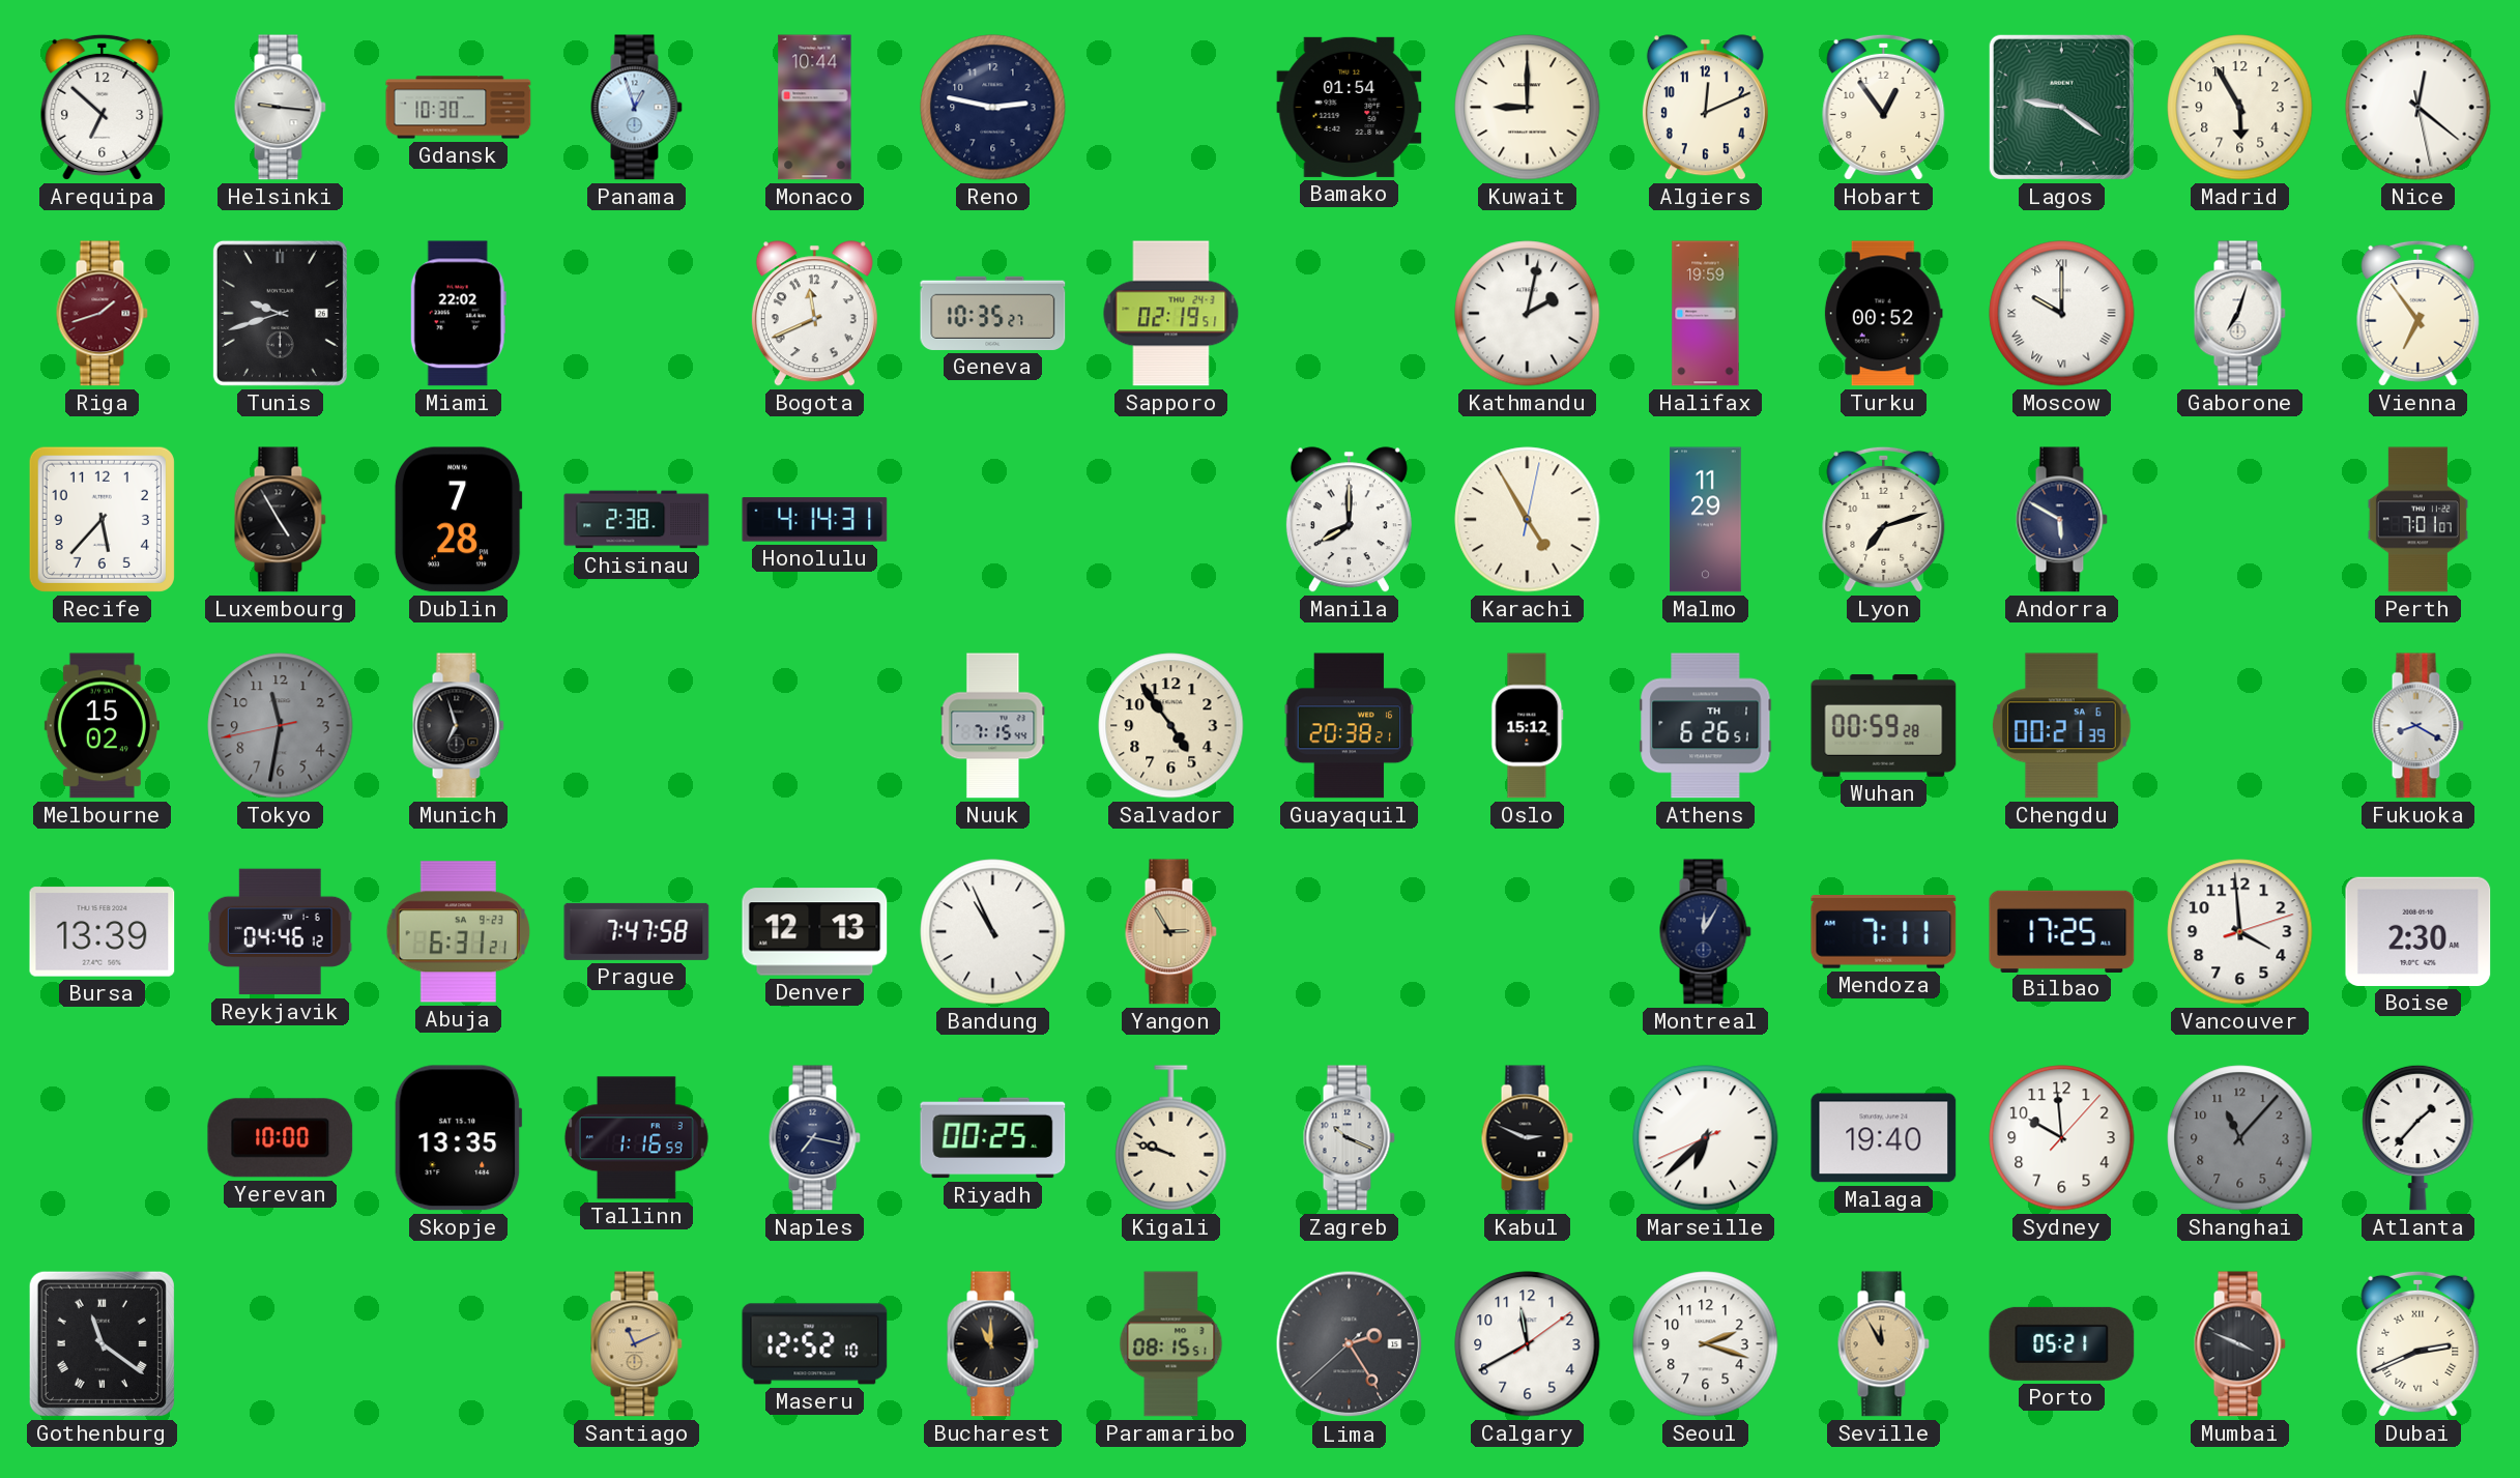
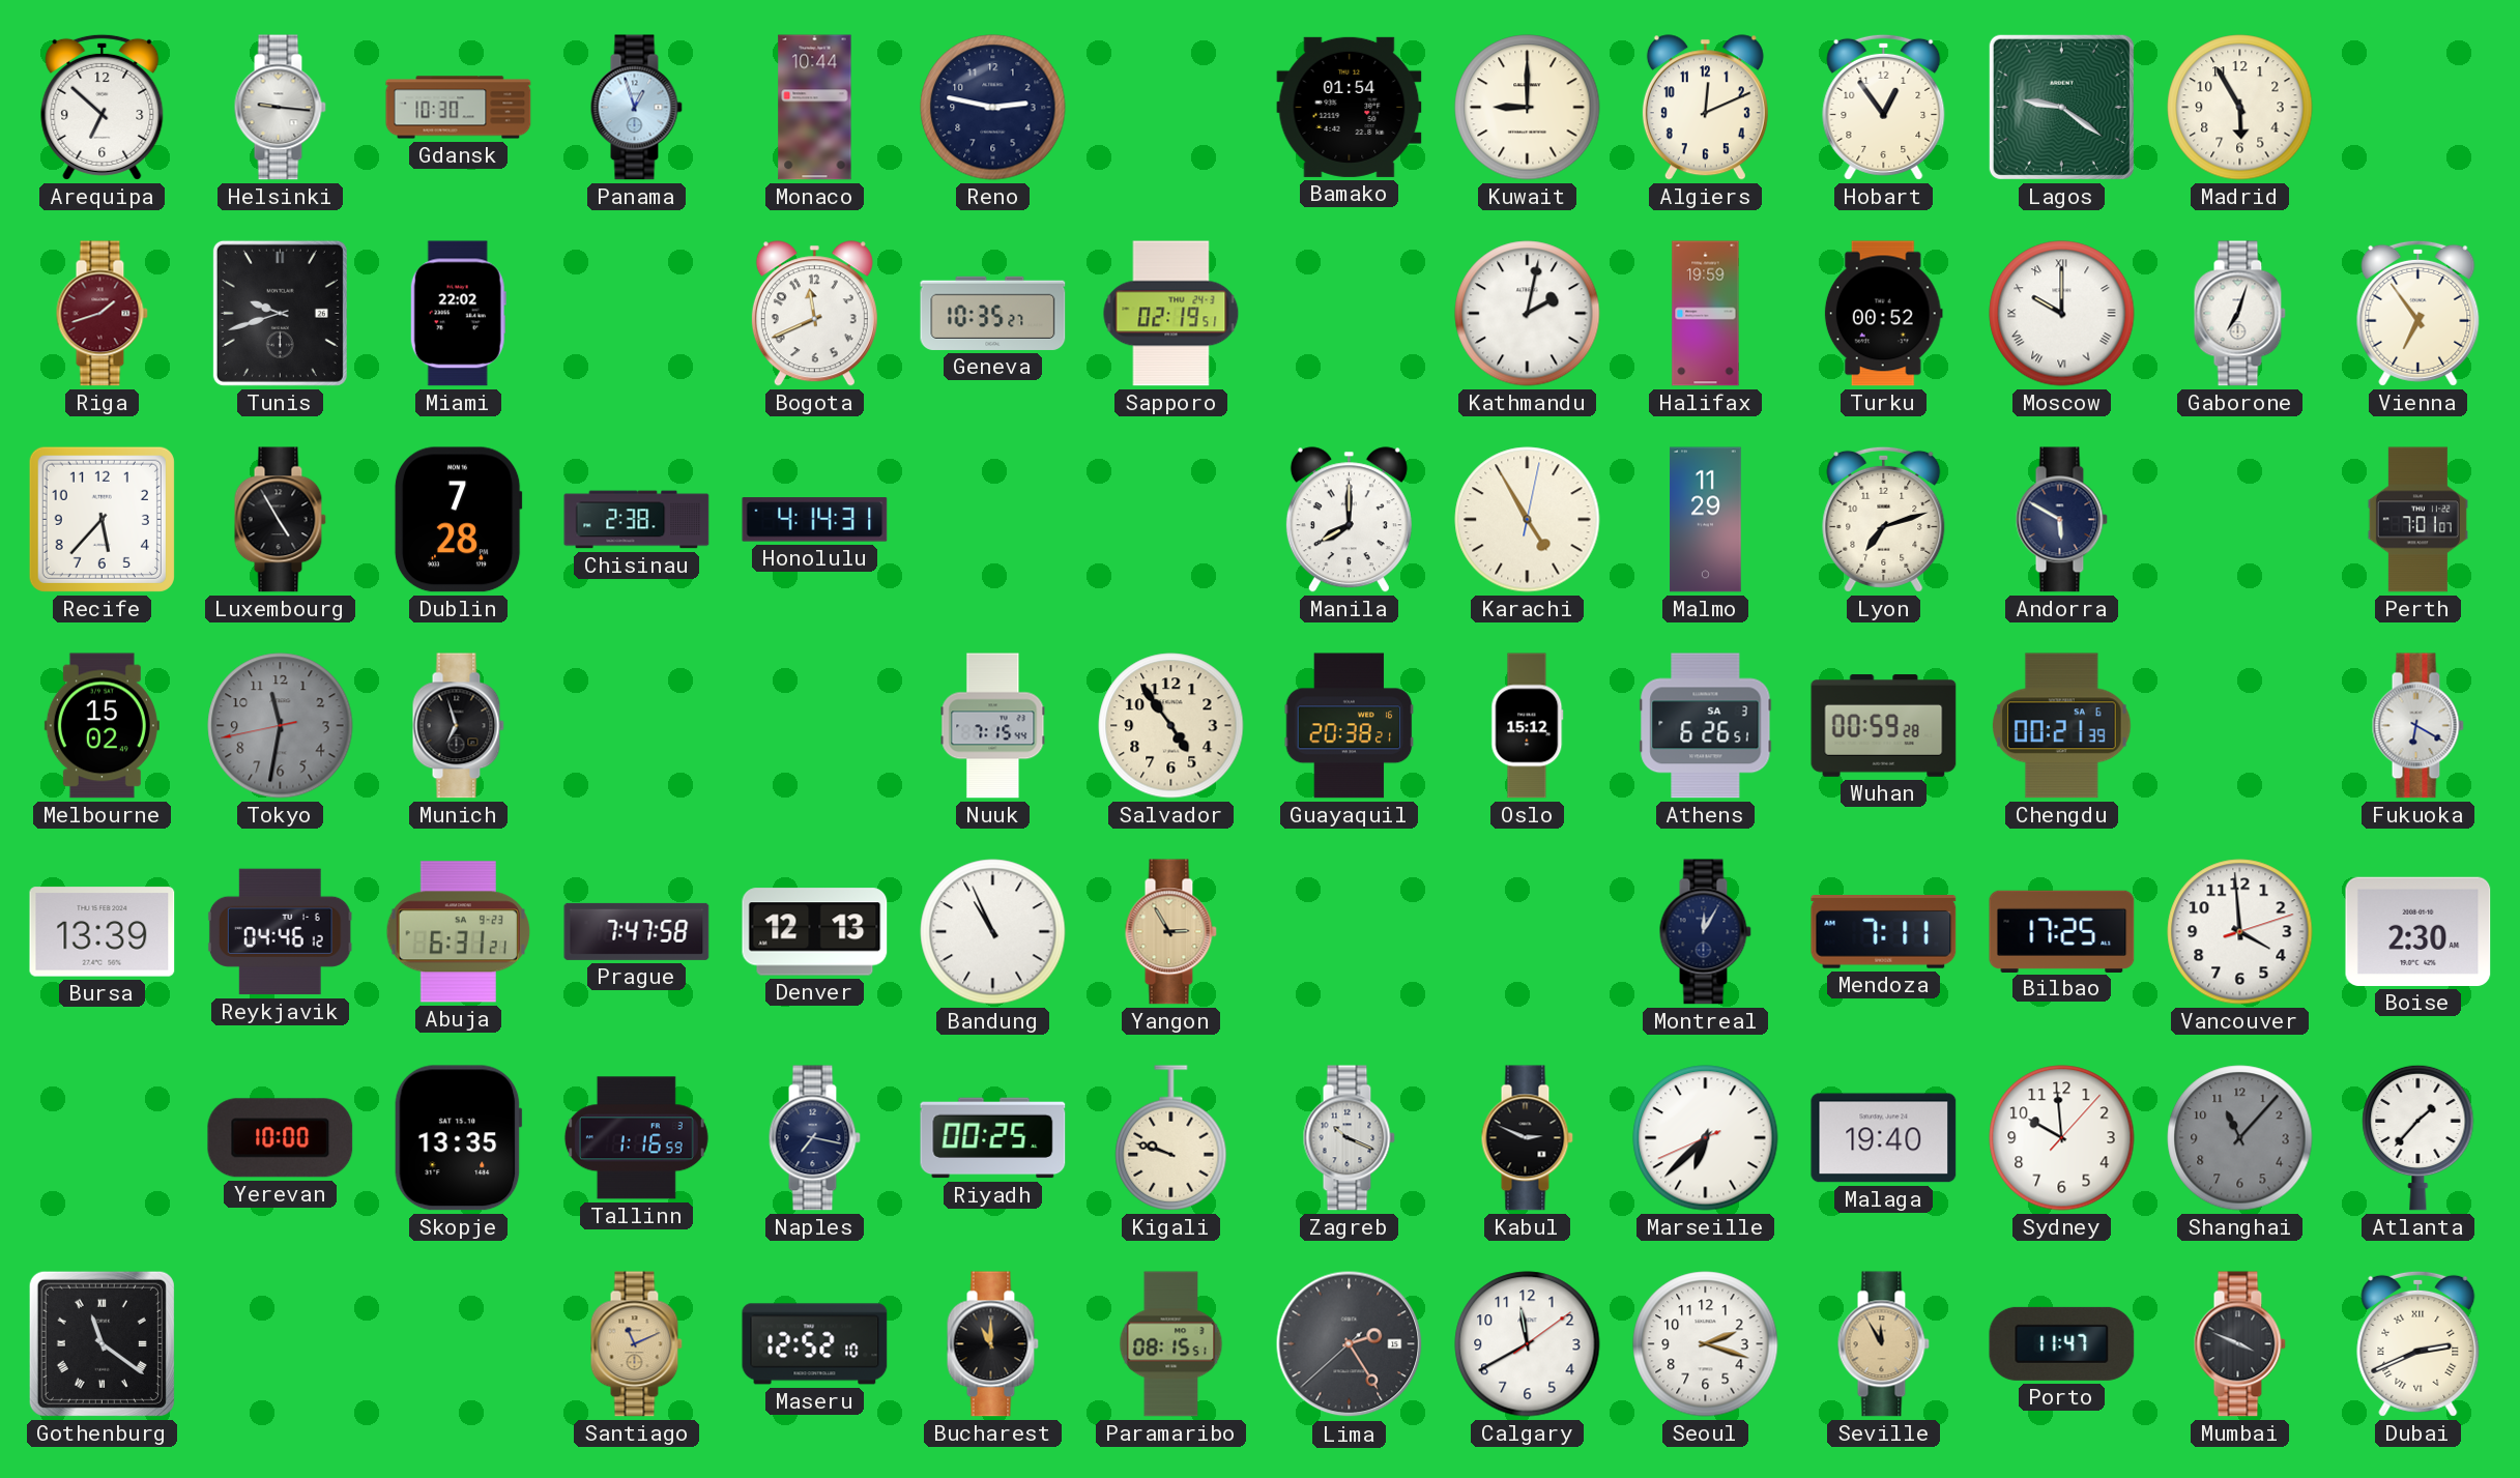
Nice: 12:21 -> none (2418, 108)
Athens date: TH 1 -> SA 3 (1706, 726)
Fukuoka: 8:20 -> 6:20 (2417, 726)
Porto: 05:21 -> 11:47 (2062, 1343)
